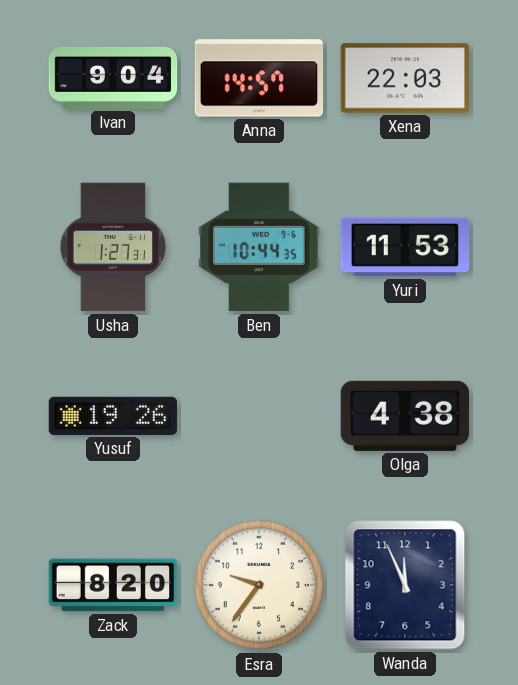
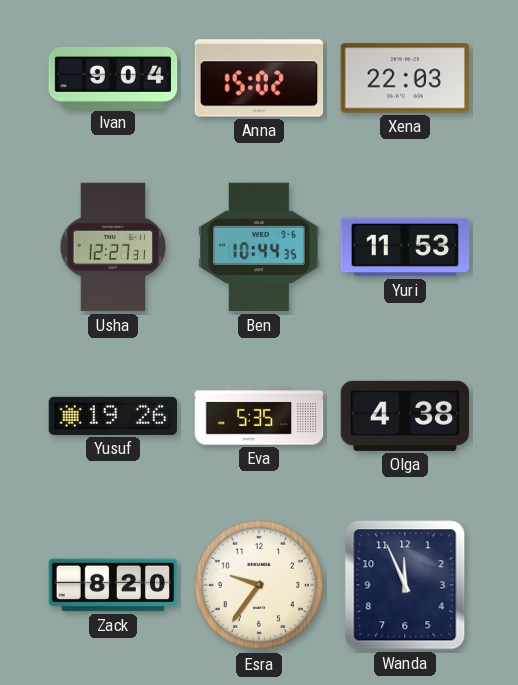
Anna: 14:57 -> 15:02 (259, 78)
Usha: 1:27 -> 12:27 (113, 247)
Eva: none -> 5:35 (259, 416)
